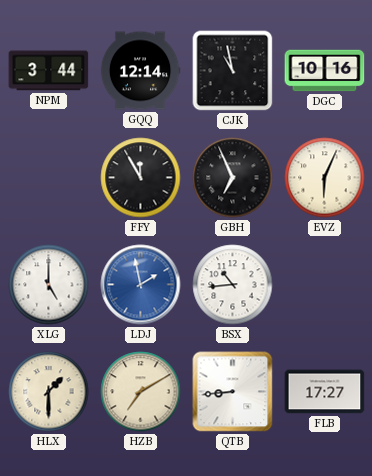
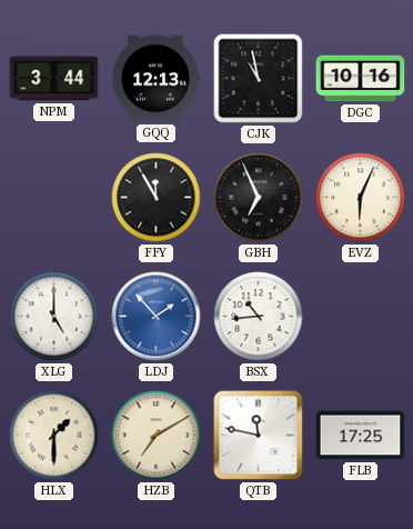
GQQ: 12:14 -> 12:13 (155, 79)
LDJ: 1:58 -> 1:53 (157, 317)
QTB: 8:44 -> 11:47 (259, 436)
FLB: 17:27 -> 17:25 (361, 436)
